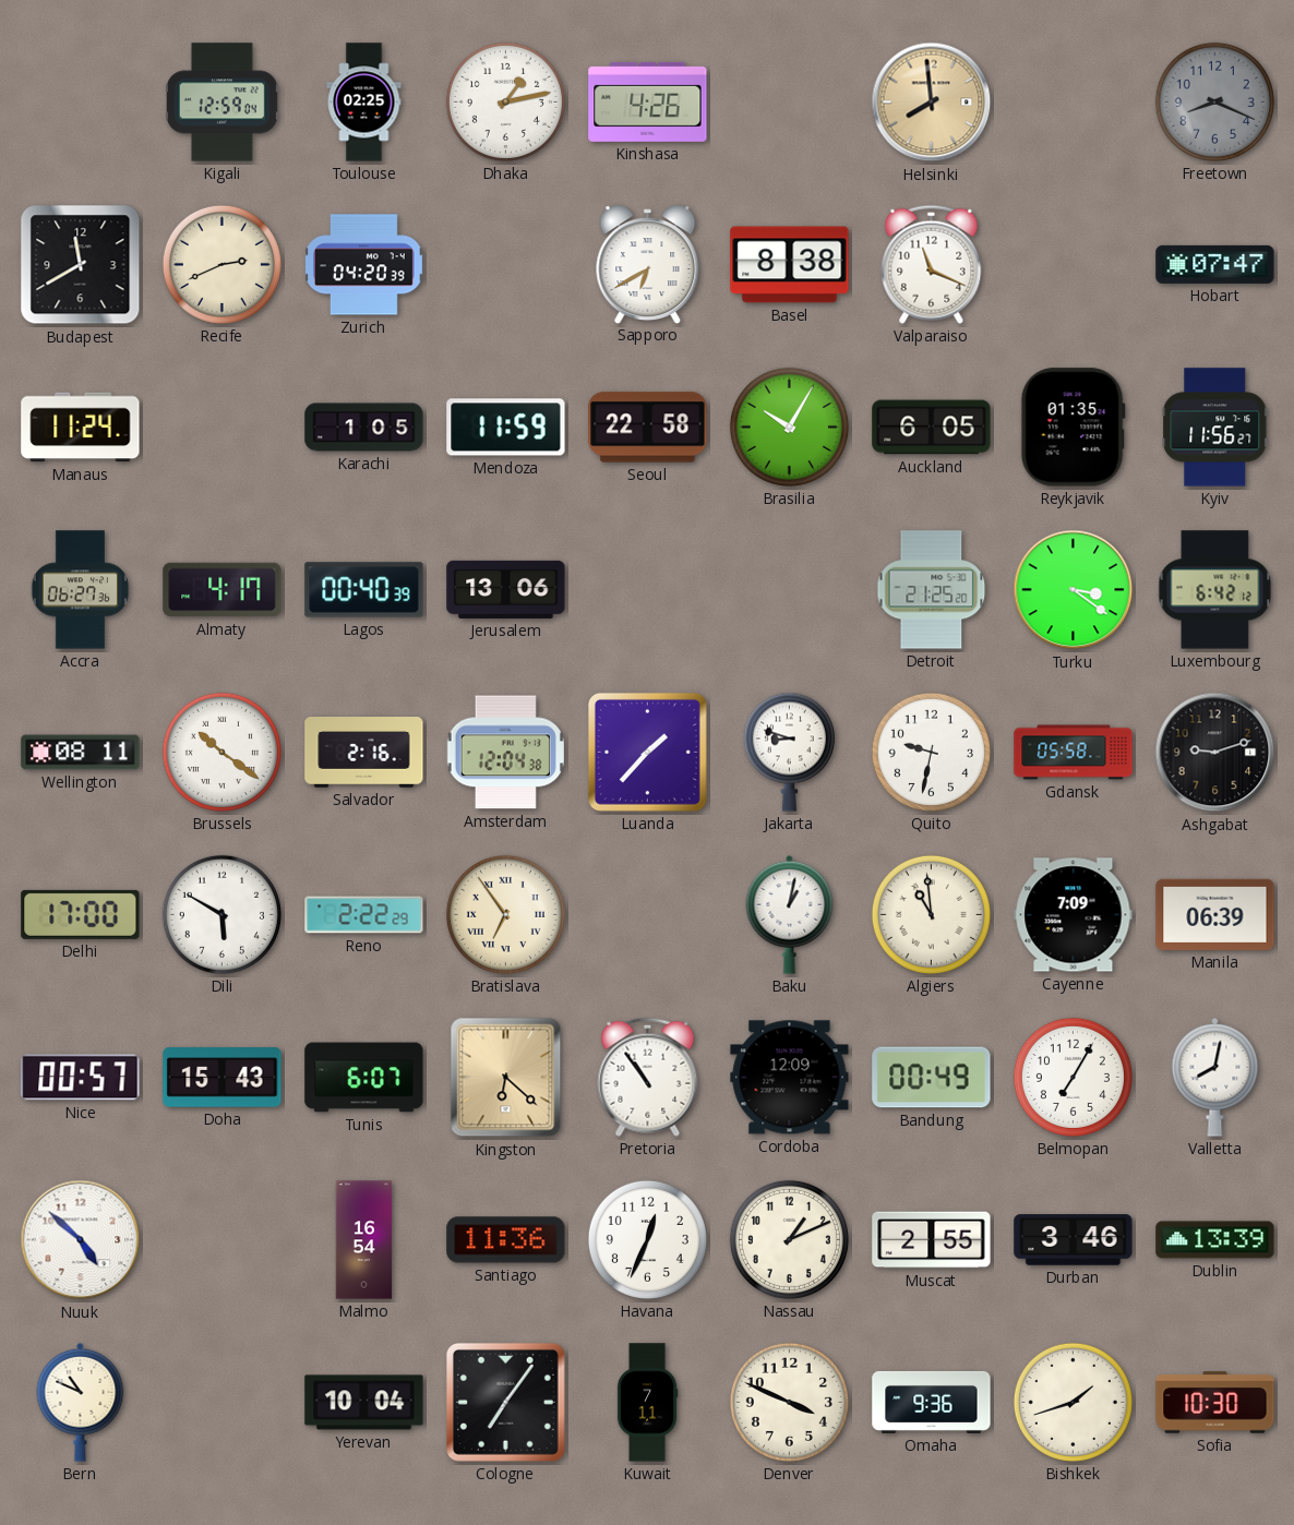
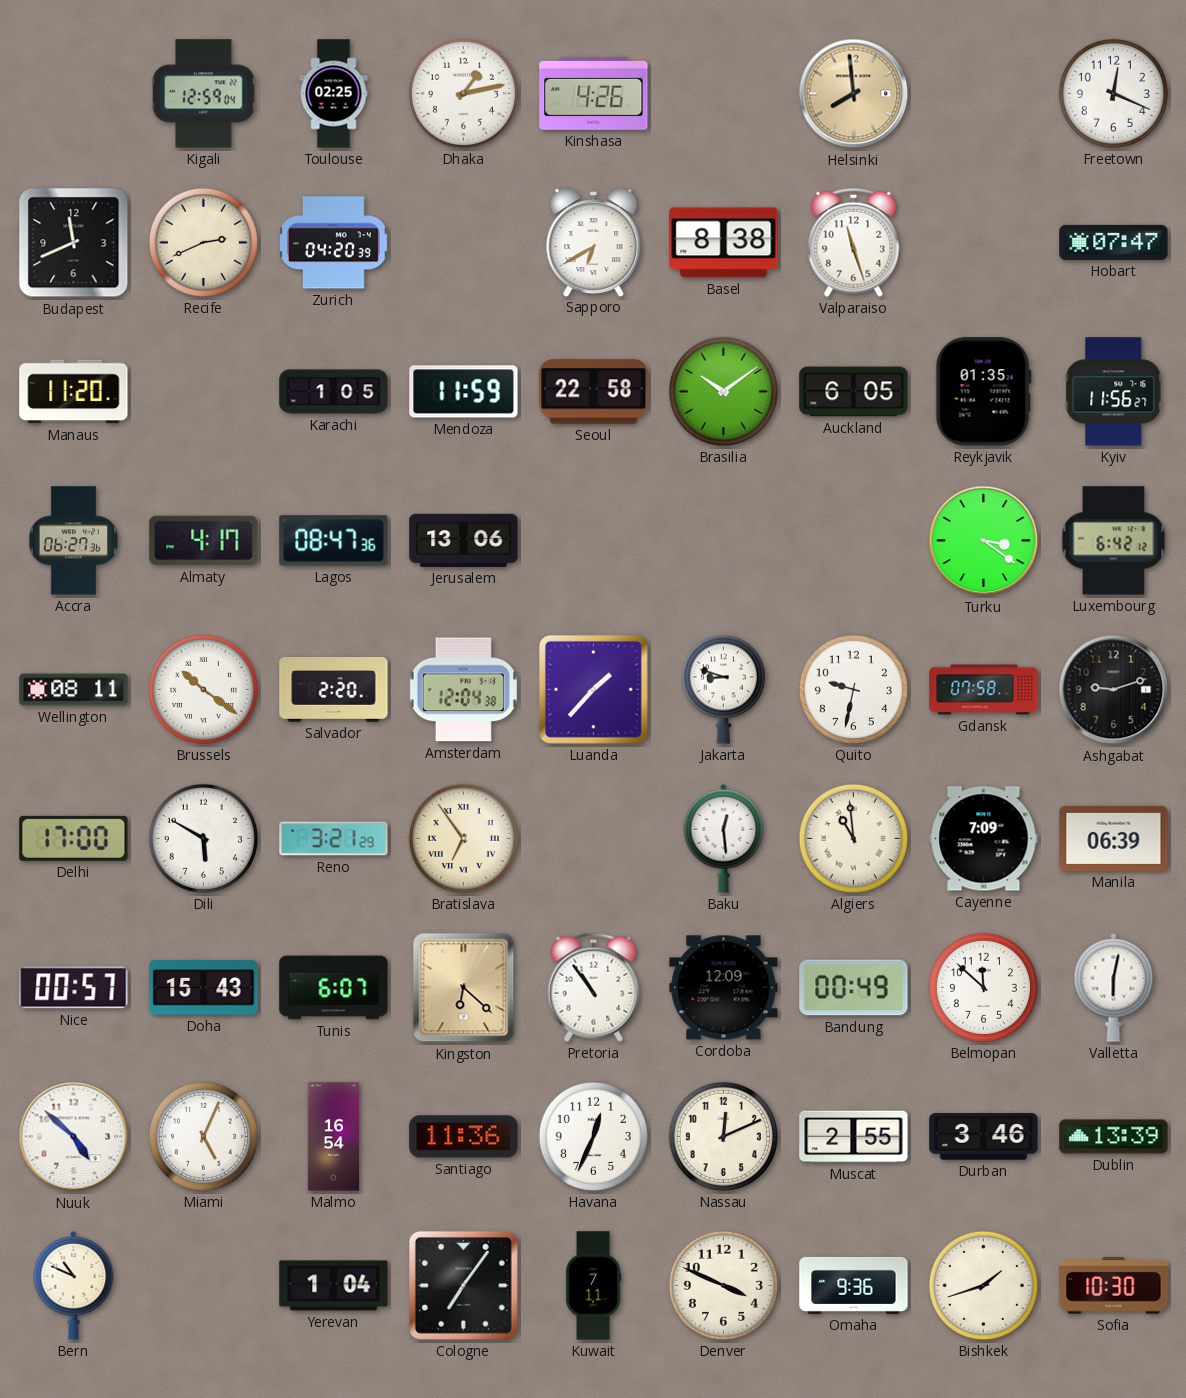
Freetown: 8:19 -> 12:19 (1113, 93)
Freetown dial: grey -> white (1113, 93)
Budapest: 11:40 -> 11:41 (74, 243)
Valparaiso: 11:19 -> 11:27 (854, 242)
Manaus: 11:24 -> 11:20 (74, 392)
Brasilia: 10:05 -> 10:09 (723, 391)
Lagos: 00:40 -> 08:47 (334, 541)
Detroit: 21:25 -> none (932, 590)
Salvador: 2:16 -> 2:20 (334, 690)
Gdansk: 05:58 -> 07:58 (984, 690)
Reno: 2:22 -> 3:21 (334, 839)
Baku: 1:02 -> 12:29 (724, 838)
Belmopan: 7:05 -> 11:52 (983, 987)
Valletta: 8:02 -> 6:02 (1114, 987)
Miami: none -> 5:04 (203, 1136)
Nassau: 1:11 -> 12:11 (723, 1136)
Yerevan: 10:04 -> 1:04 (334, 1286)
